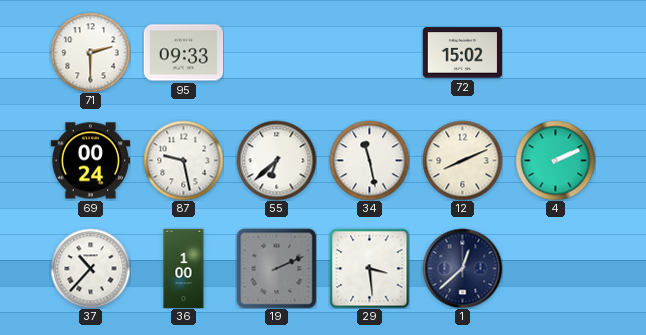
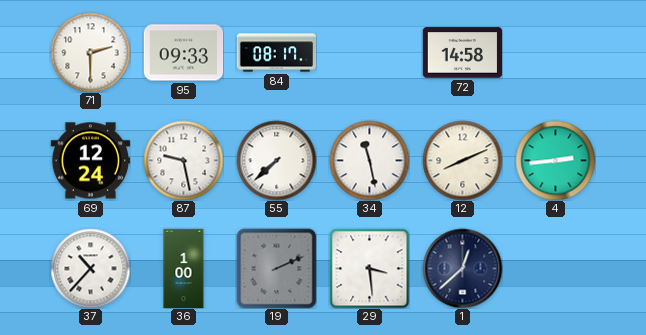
84: none -> 08:17 (276, 53)
72: 15:02 -> 14:58 (462, 53)
69: 00:24 -> 12:24 (90, 161)
55: 6:38 -> 7:38 (276, 160)
4: 2:11 -> 2:44 (555, 160)
